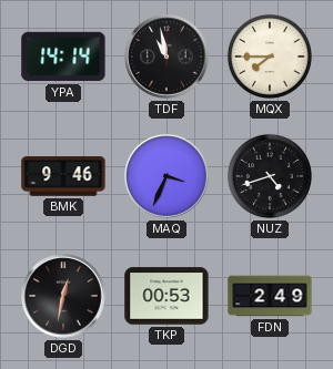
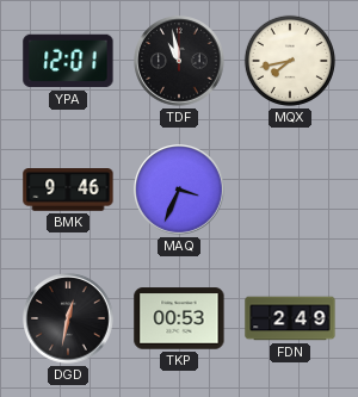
YPA: 14:14 -> 12:01 (68, 61)
MQX: 7:45 -> 7:43 (290, 61)
NUZ: 4:42 -> none (270, 176)
